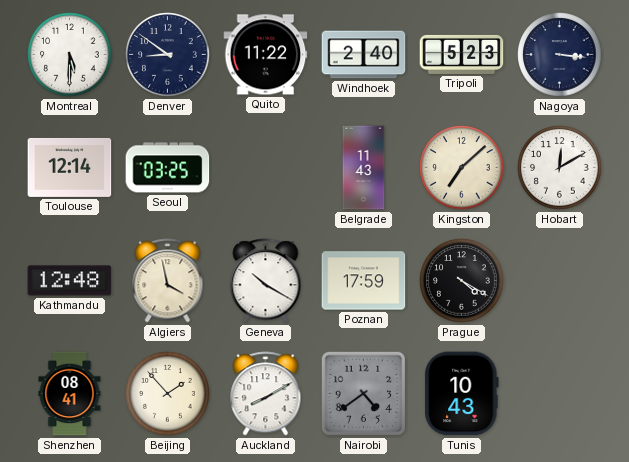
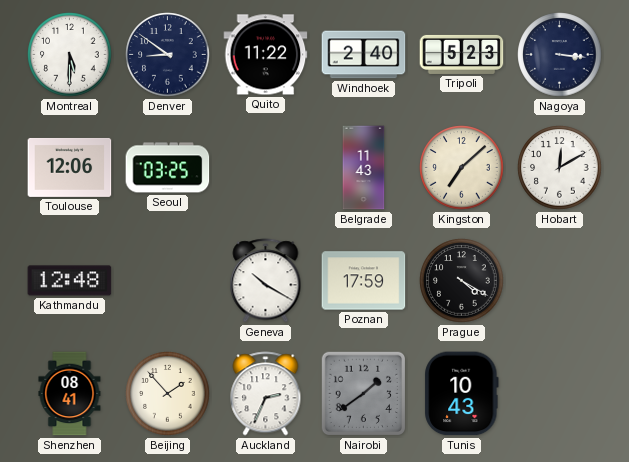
Toulouse: 12:14 -> 12:06 (70, 167)
Algiers: 3:58 -> none (168, 281)
Auckland: 8:10 -> 2:34 (266, 394)
Nairobi: 4:39 -> 1:39 (364, 394)
